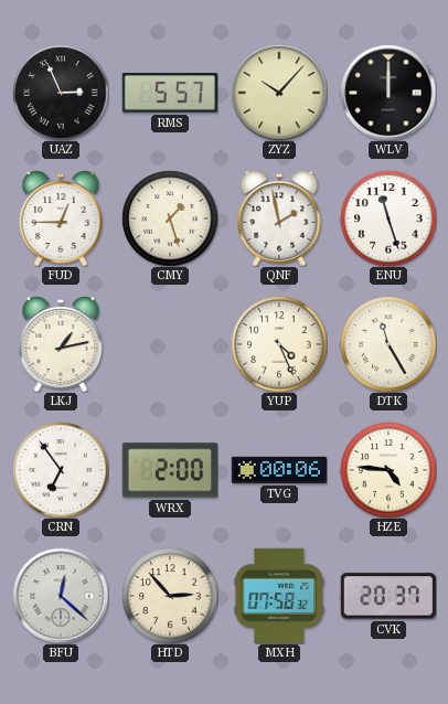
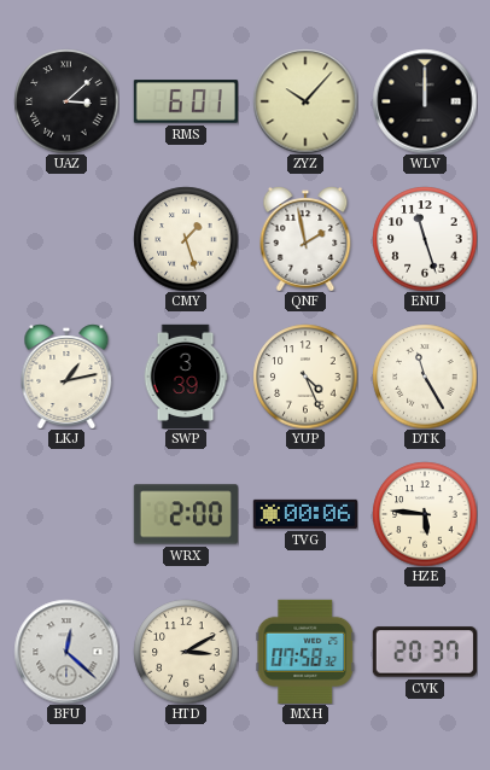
UAZ: 2:56 -> 3:08 (66, 101)
RMS: 5:57 -> 6:01 (186, 101)
FUD: 12:45 -> none (61, 218)
SWP: none -> 3:39 (186, 375)
CRN: 6:54 -> none (61, 470)
HZE: 4:46 -> 5:46 (425, 514)
HTD: 2:53 -> 3:10 (186, 652)
